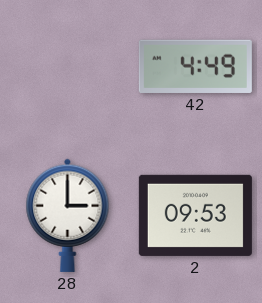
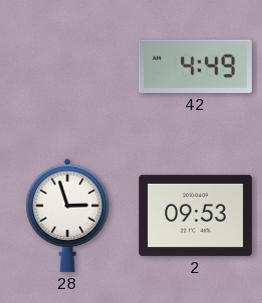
28: 3:00 -> 2:57 (68, 215)
